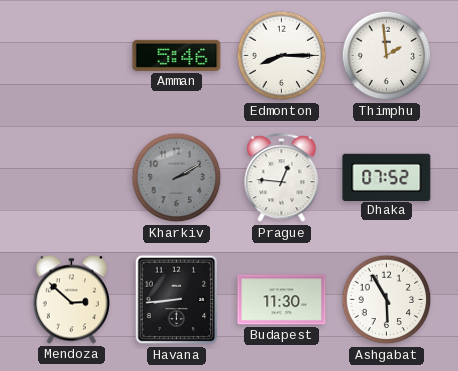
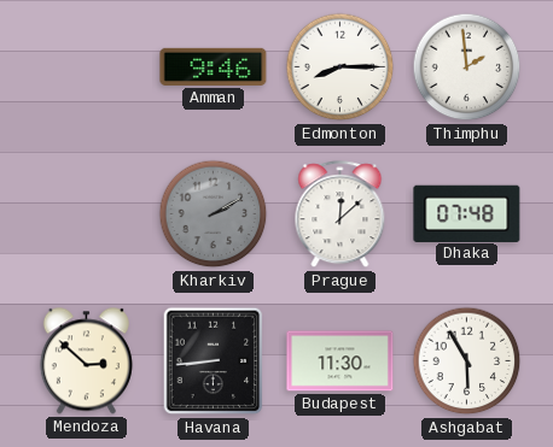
Amman: 5:46 -> 9:46 (214, 66)
Prague: 12:46 -> 12:08 (340, 214)
Dhaka: 07:52 -> 07:48 (467, 213)
